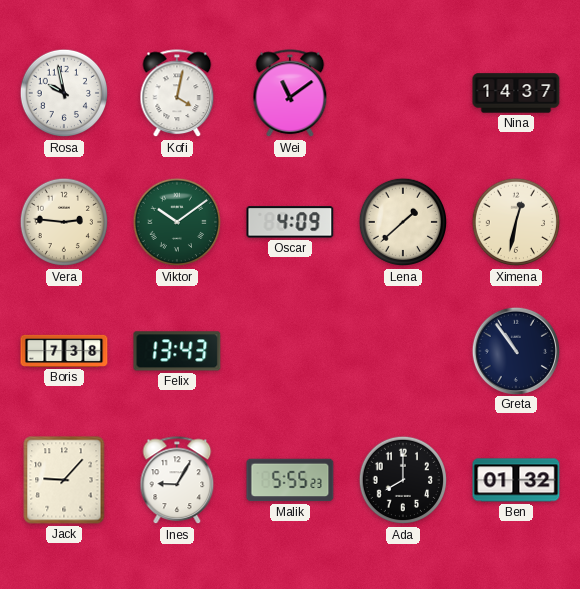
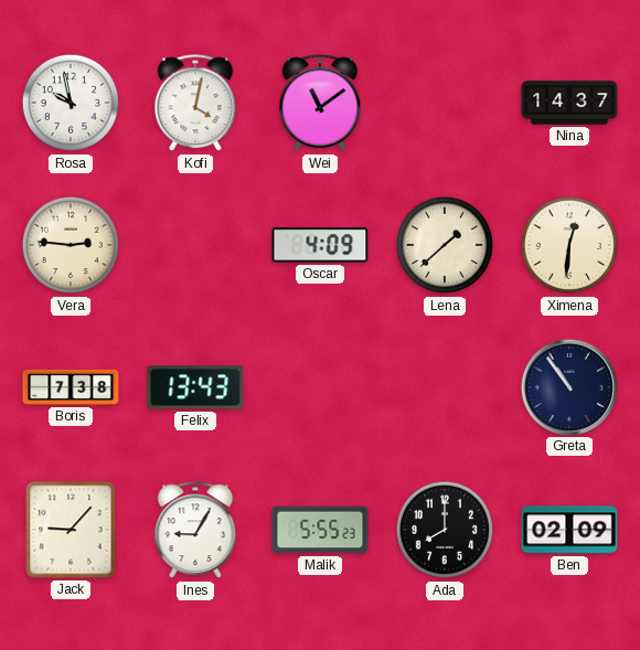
Viktor: 10:09 -> none (177, 222)
Ximena: 12:32 -> 12:31 (569, 245)
Ben: 01:32 -> 02:09 (569, 530)
